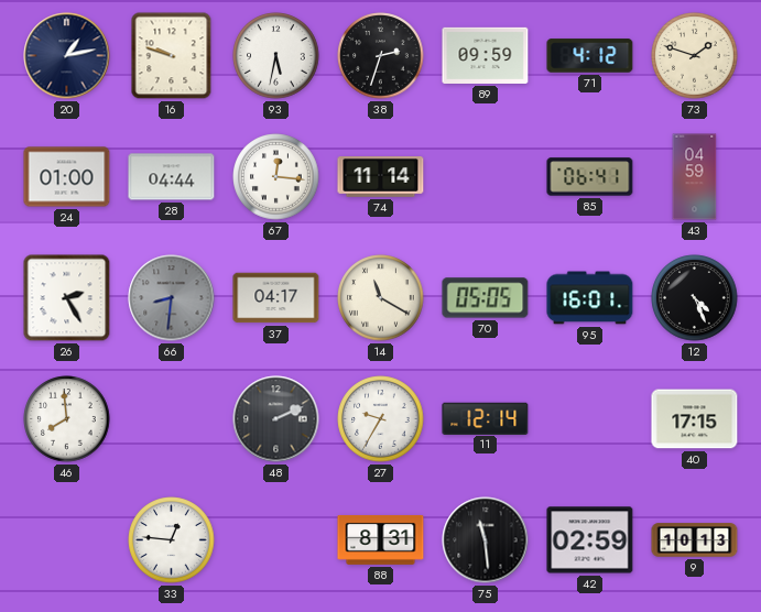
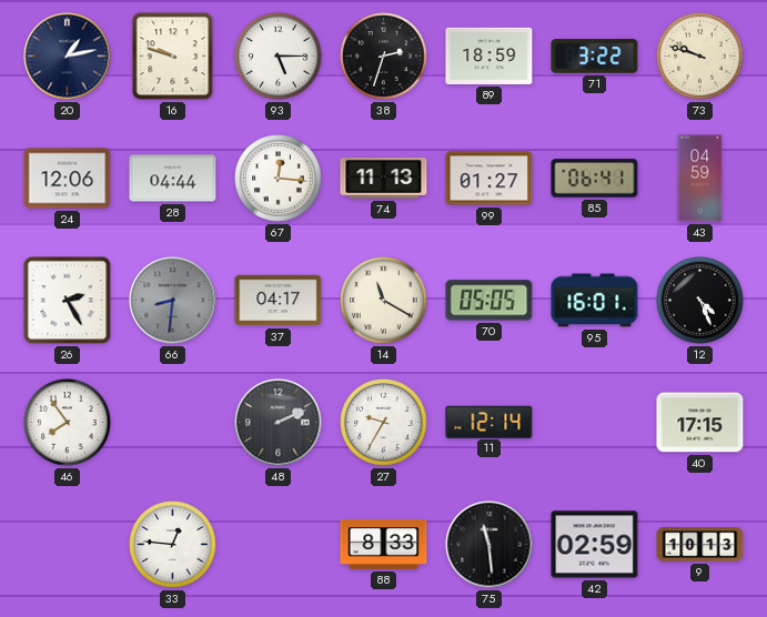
93: 5:32 -> 5:15 (279, 57)
89: 09:59 -> 18:59 (490, 55)
71: 4:12 -> 3:22 (595, 57)
73: 1:48 -> 9:48 (700, 57)
24: 01:00 -> 12:06 (68, 179)
74: 11:14 -> 11:13 (384, 179)
99: none -> 01:27 (490, 179)
46: 7:59 -> 7:54 (68, 423)
88: 8:31 -> 8:33 (384, 545)
